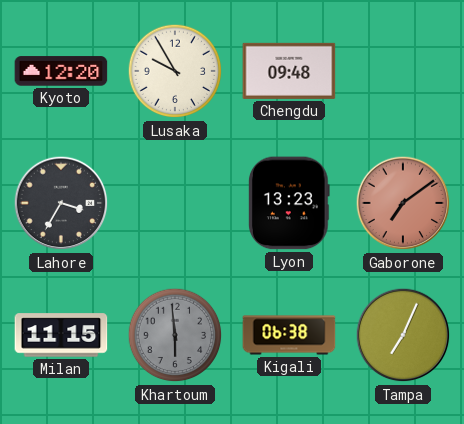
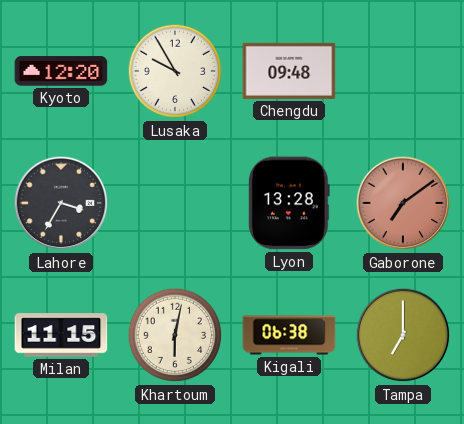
Lyon: 13:23 -> 13:28 (290, 203)
Khartoum: 5:59 -> 6:02 (175, 335)
Khartoum dial: grey -> cream (175, 335)
Tampa: 7:04 -> 7:00 (403, 335)
